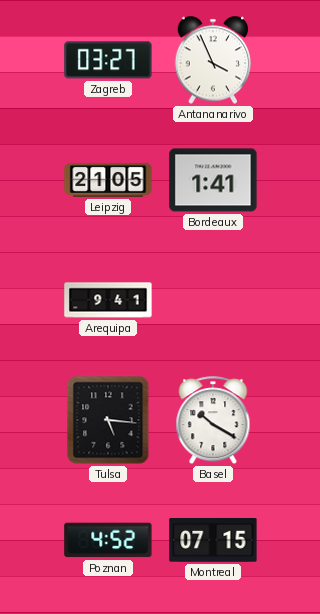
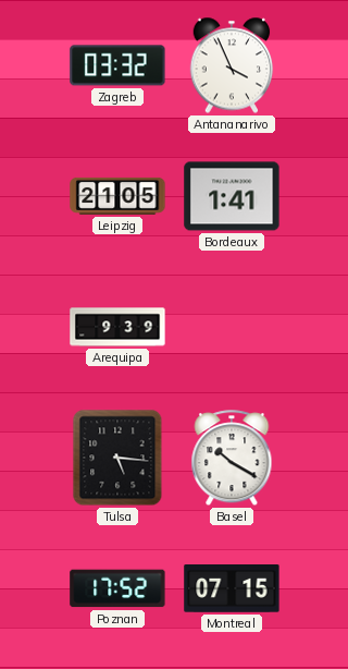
Zagreb: 03:27 -> 03:32 (117, 65)
Arequipa: 9:41 -> 9:39 (117, 327)
Poznan: 4:52 -> 17:52 (117, 588)
